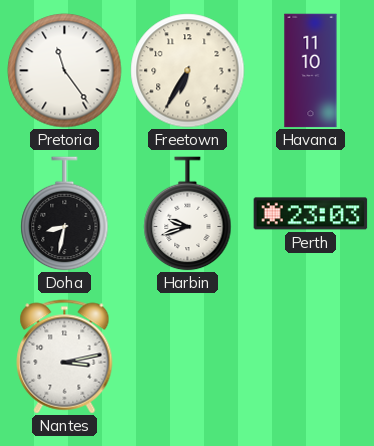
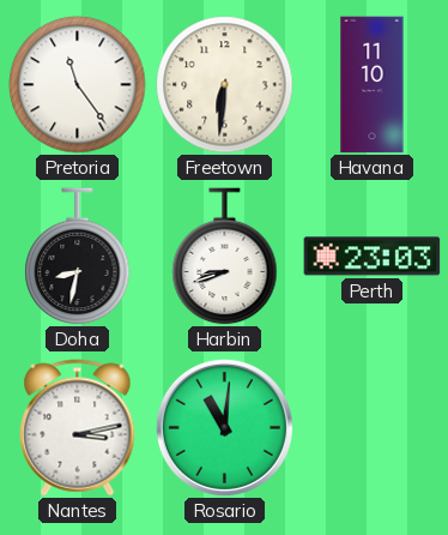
Freetown: 6:35 -> 6:31 (225, 85)
Harbin: 9:42 -> 8:42 (225, 257)
Rosario: none -> 11:01 (224, 427)
